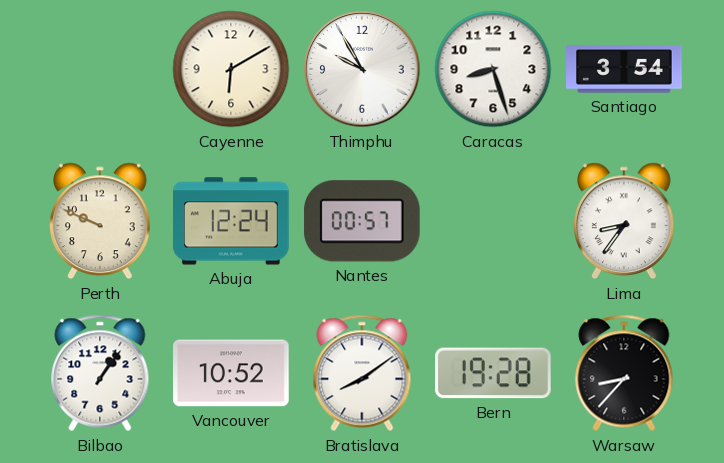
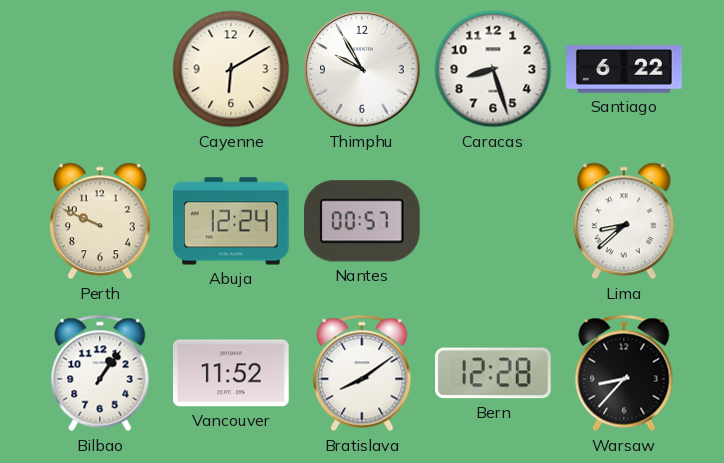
Santiago: 3:54 -> 6:22 (624, 69)
Lima: 8:36 -> 8:38 (625, 221)
Vancouver: 10:52 -> 11:52 (232, 373)
Bern: 19:28 -> 12:28 (494, 373)
